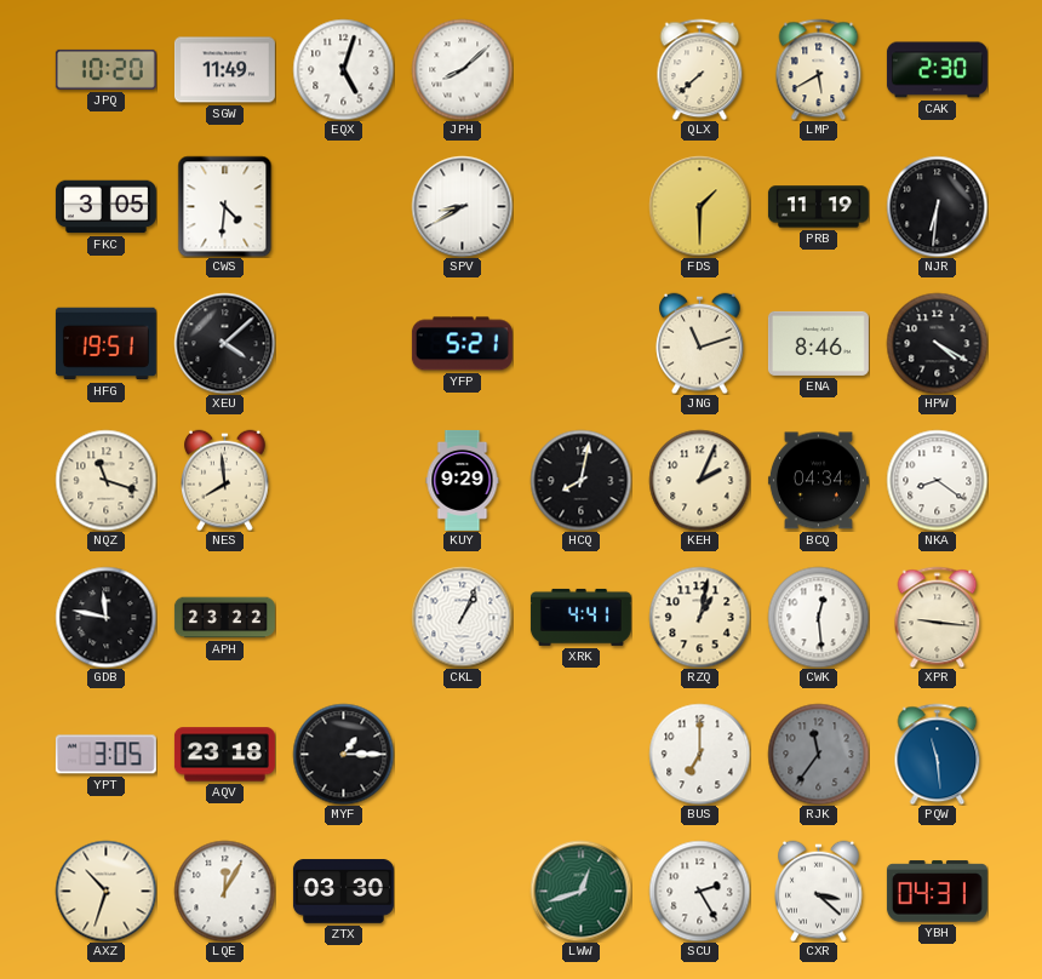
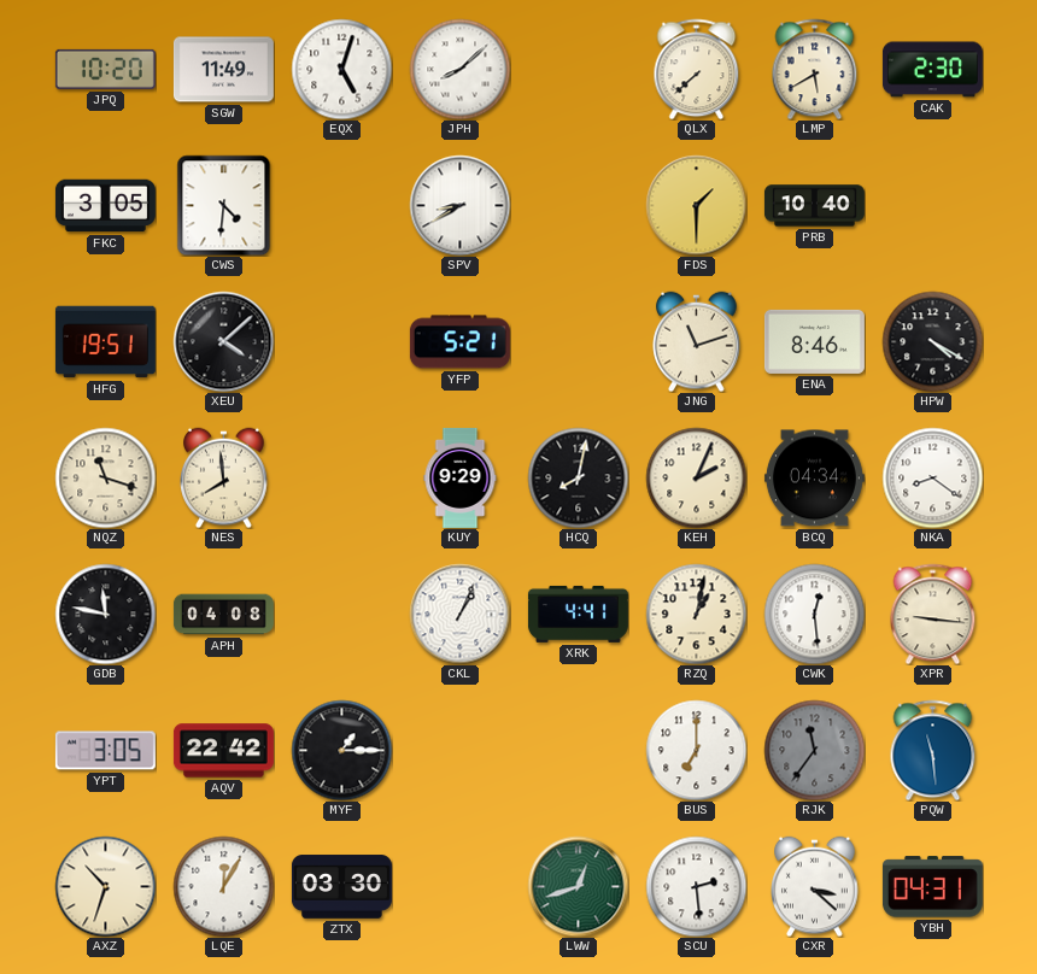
PRB: 11:19 -> 10:40 (814, 206)
NJR: 6:31 -> none (937, 206)
APH: 23:22 -> 04:08 (223, 615)
AQV: 23:18 -> 22:42 (223, 751)
SCU: 2:25 -> 2:29 (696, 886)
